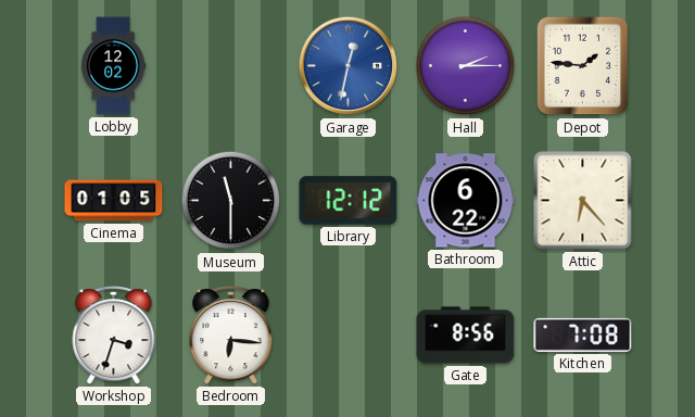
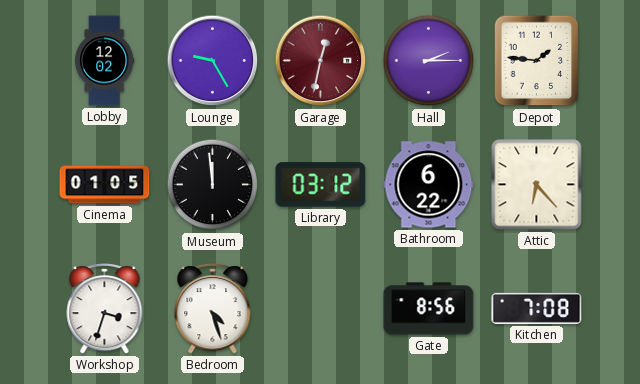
Lounge: none -> 9:25 (213, 61)
Garage dial: blue -> burgundy (321, 61)
Museum: 11:30 -> 11:59 (213, 185)
Library: 12:12 -> 03:12 (321, 185)
Bedroom: 6:16 -> 4:27 (213, 309)
